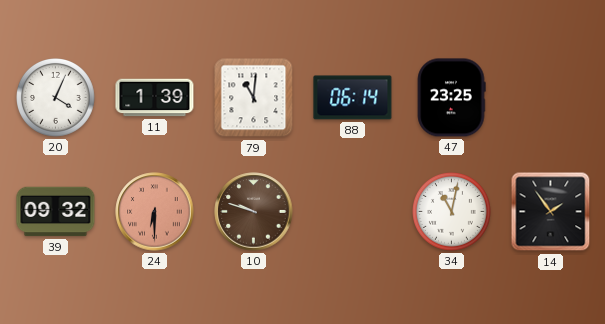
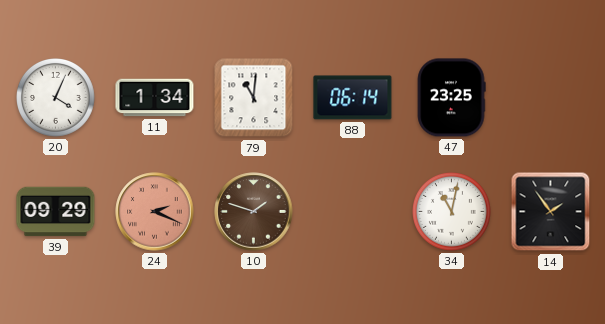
11: 1:39 -> 1:34 (155, 98)
39: 09:32 -> 09:29 (56, 212)
24: 6:30 -> 2:19 (155, 212)
10: 9:48 -> 1:48 (254, 212)
